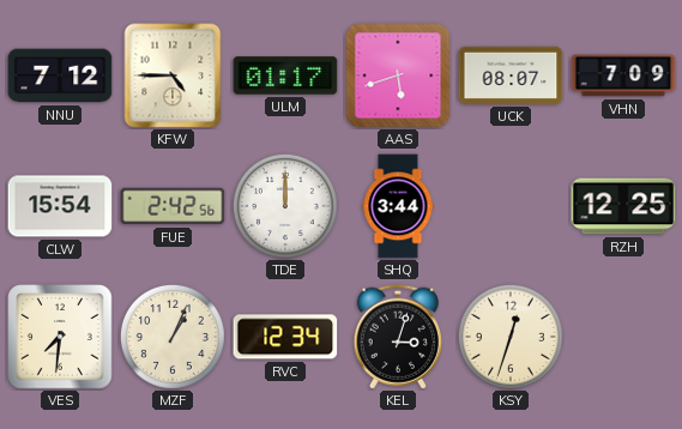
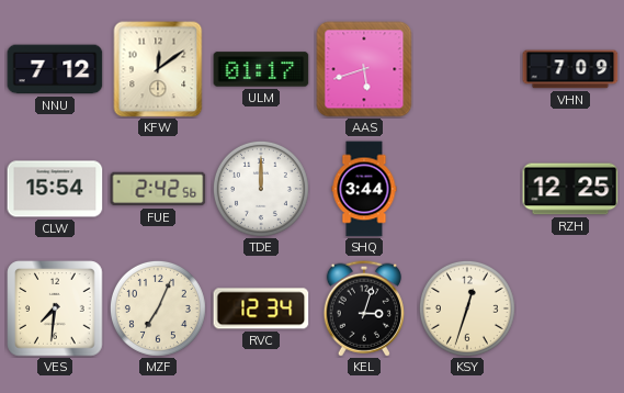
KFW: 4:45 -> 12:09 (158, 69)
UCK: 08:07 -> none (511, 75)
MZF: 1:04 -> 7:04 (158, 308)
